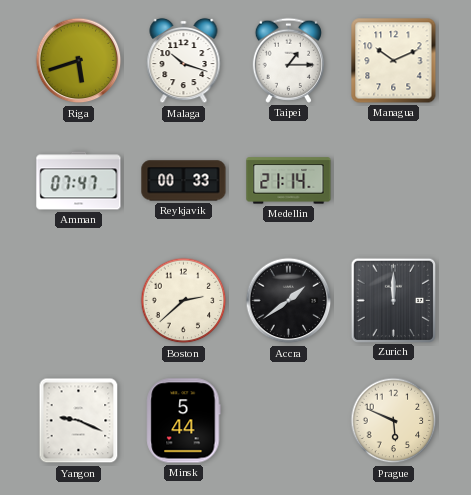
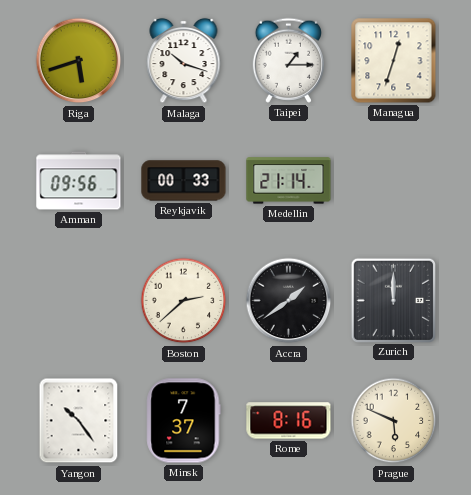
Managua: 10:11 -> 12:33 (394, 61)
Amman: 07:47 -> 09:56 (79, 181)
Yangon: 9:19 -> 10:24 (79, 421)
Minsk: 5:44 -> 7:37 (184, 421)
Rome: none -> 8:16 (289, 421)
